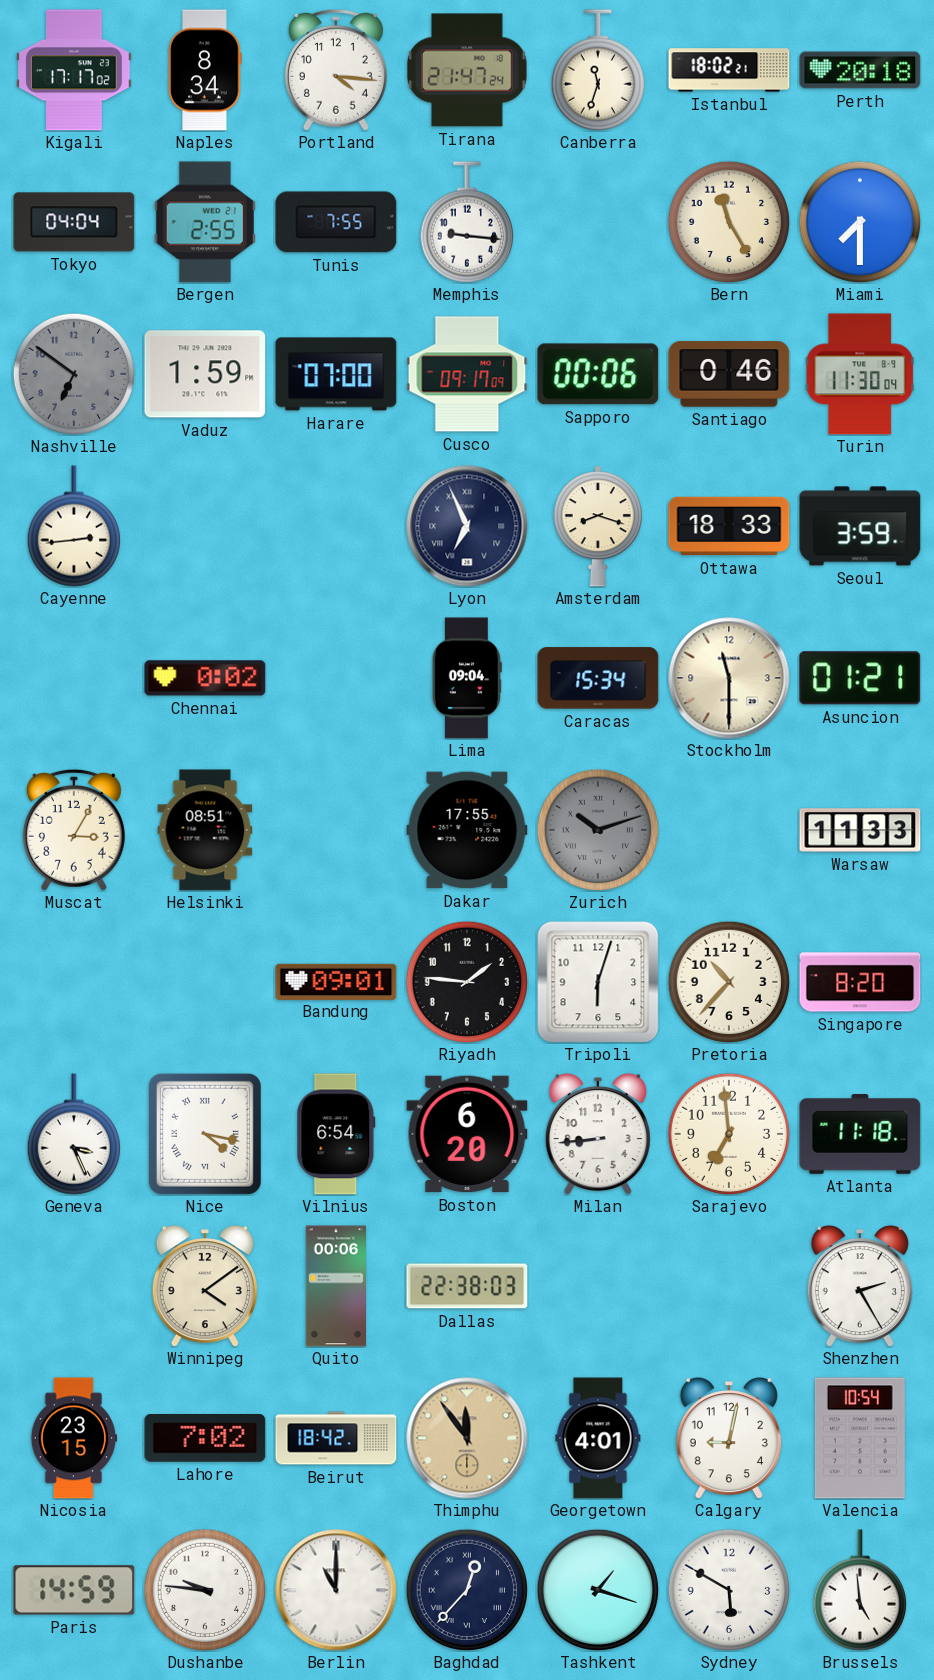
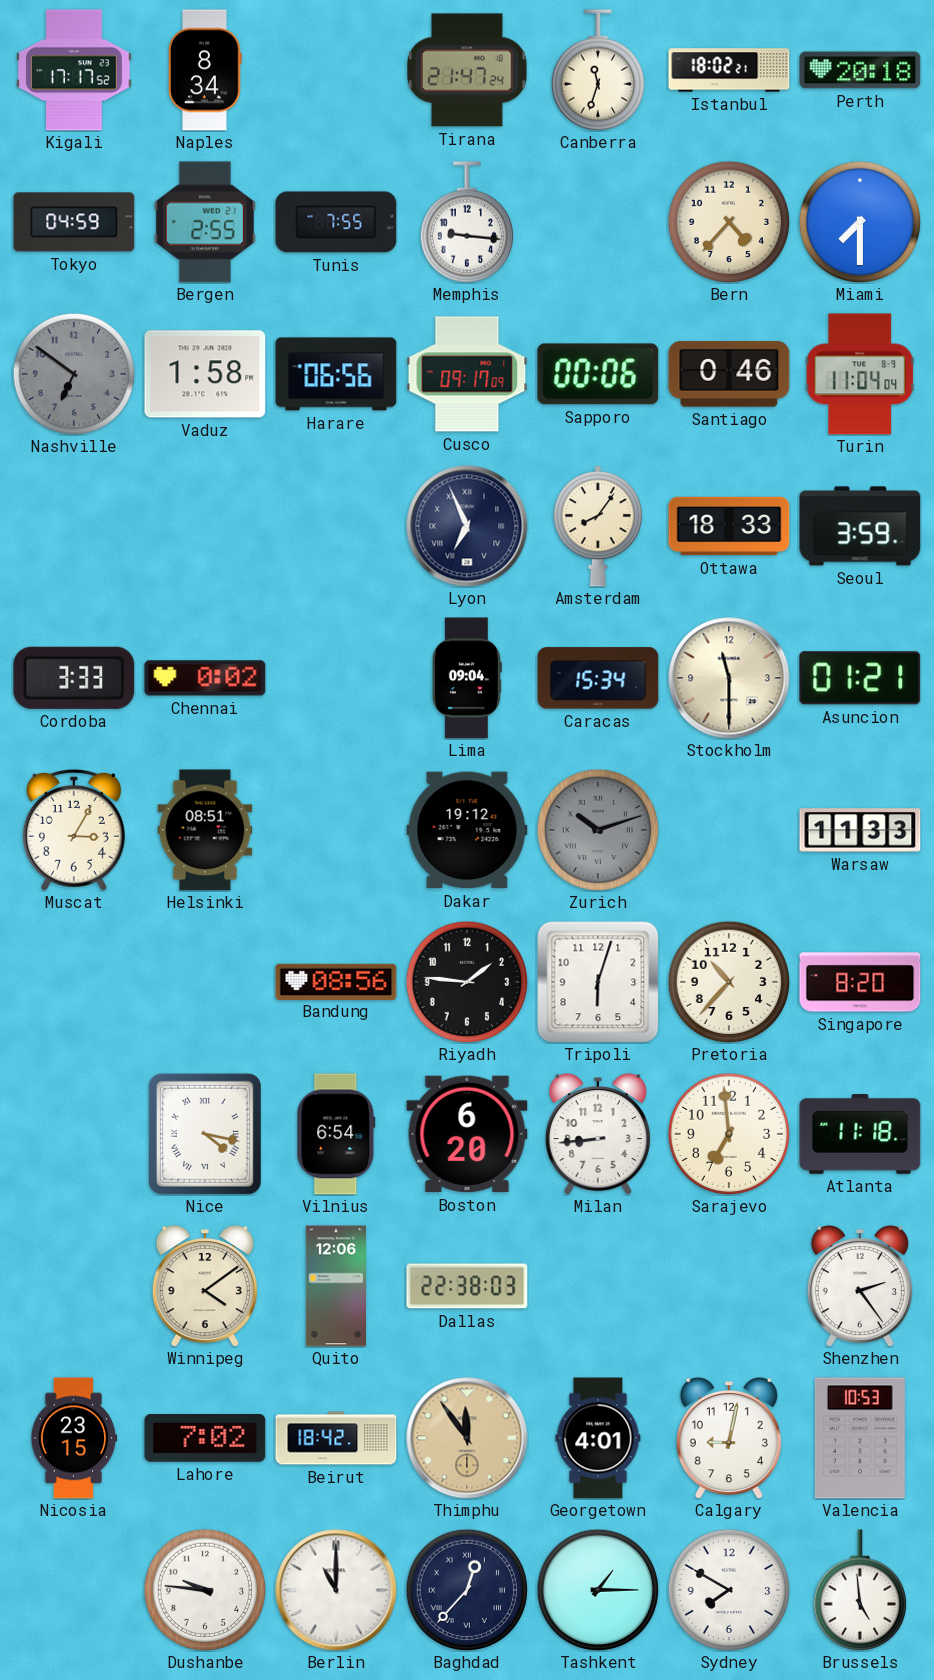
Kigali: 17:17:02 -> 17:17:52 (74, 70)
Portland: 4:16 -> none (336, 70)
Tokyo: 04:04 -> 04:59 (74, 222)
Bern: 11:25 -> 4:37 (728, 221)
Vaduz: 1:59 -> 1:58 (205, 374)
Harare: 07:00 -> 06:56 (336, 374)
Turin: 11:30 -> 11:04 (860, 374)
Cayenne: 2:44 -> none (74, 526)
Amsterdam: 8:18 -> 8:06 (598, 526)
Cordoba: none -> 3:33 (74, 678)
Dakar: 17:55 -> 19:12 (467, 830)
Bandung: 09:01 -> 08:56 (336, 981)
Geneva: 3:26 -> none (74, 1134)
Quito: 00:06 -> 12:06 (335, 1286)
Shenzhen: 2:25 -> 2:24 (860, 1287)
Valencia: 10:54 -> 10:53 (860, 1438)
Paris: 14:59 -> none (74, 1590)
Tashkent: 1:18 -> 1:15 (597, 1589)
Sydney: 5:50 -> 7:50 (728, 1589)
